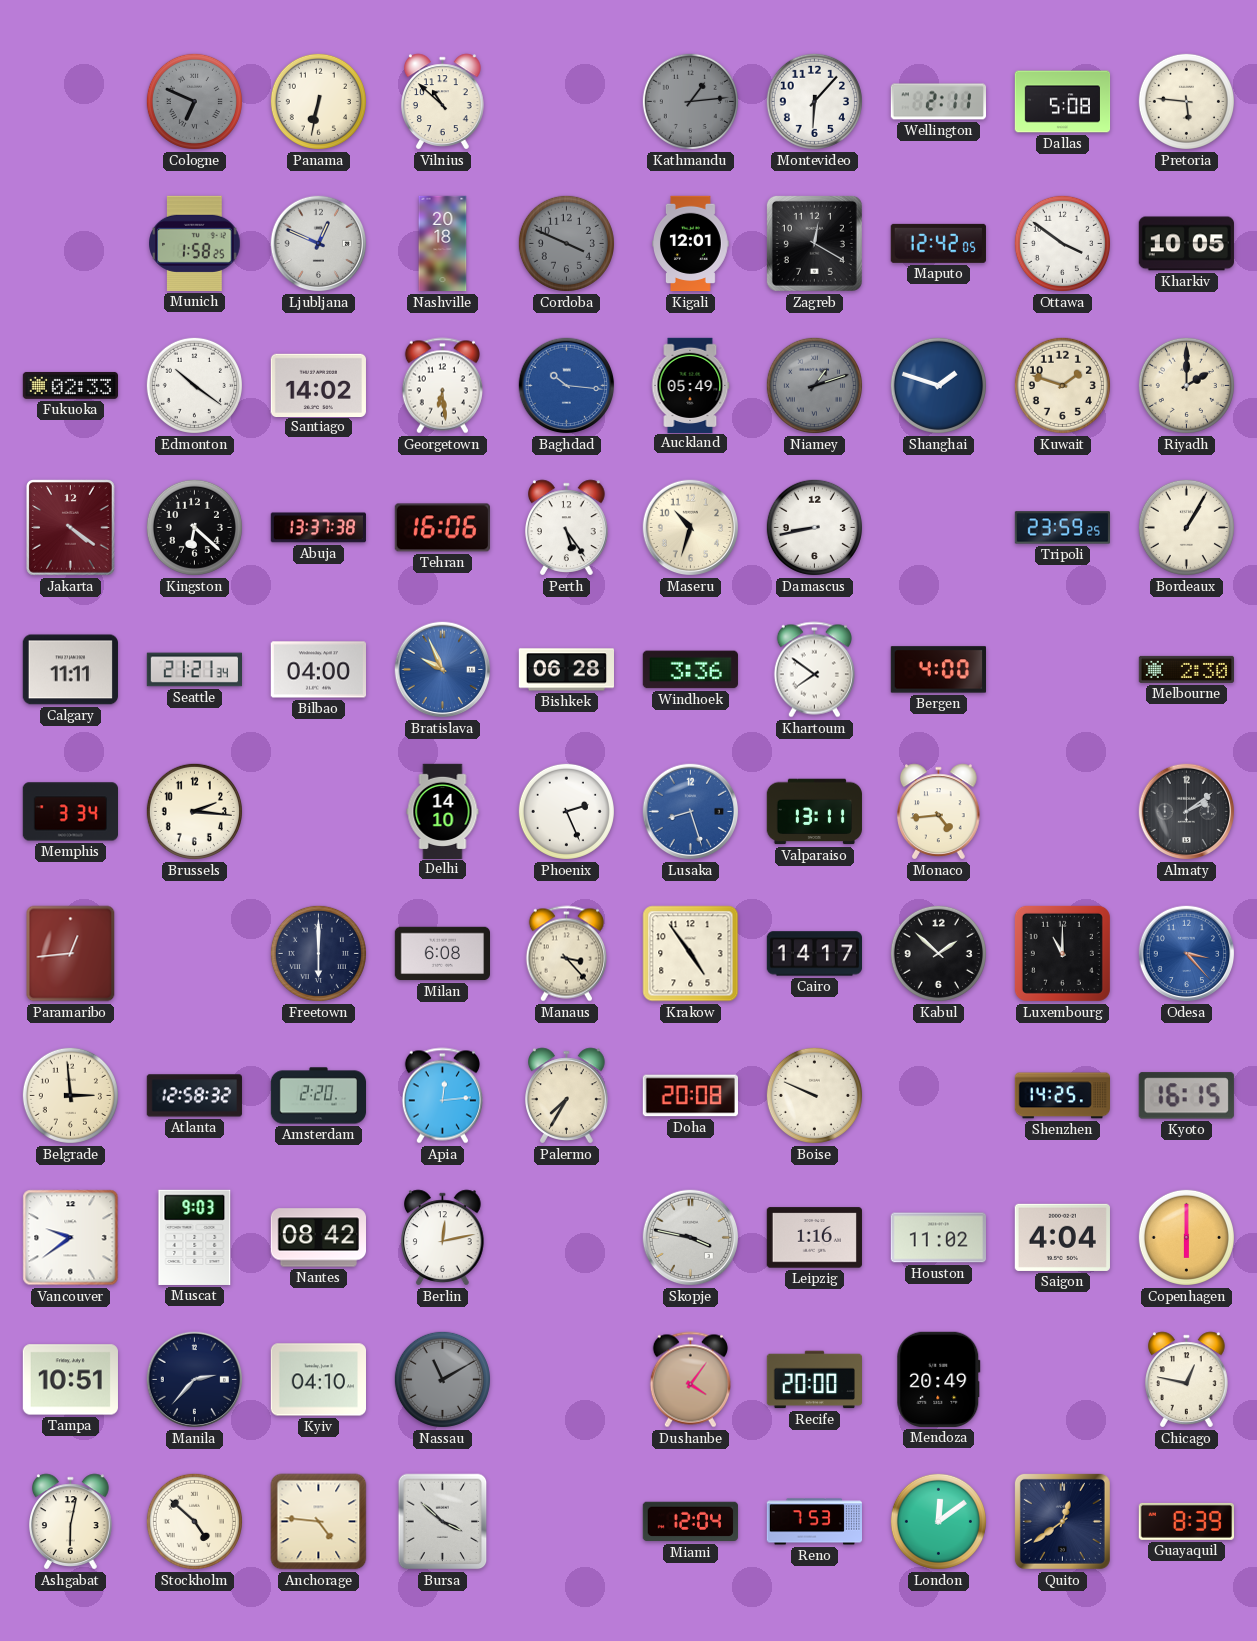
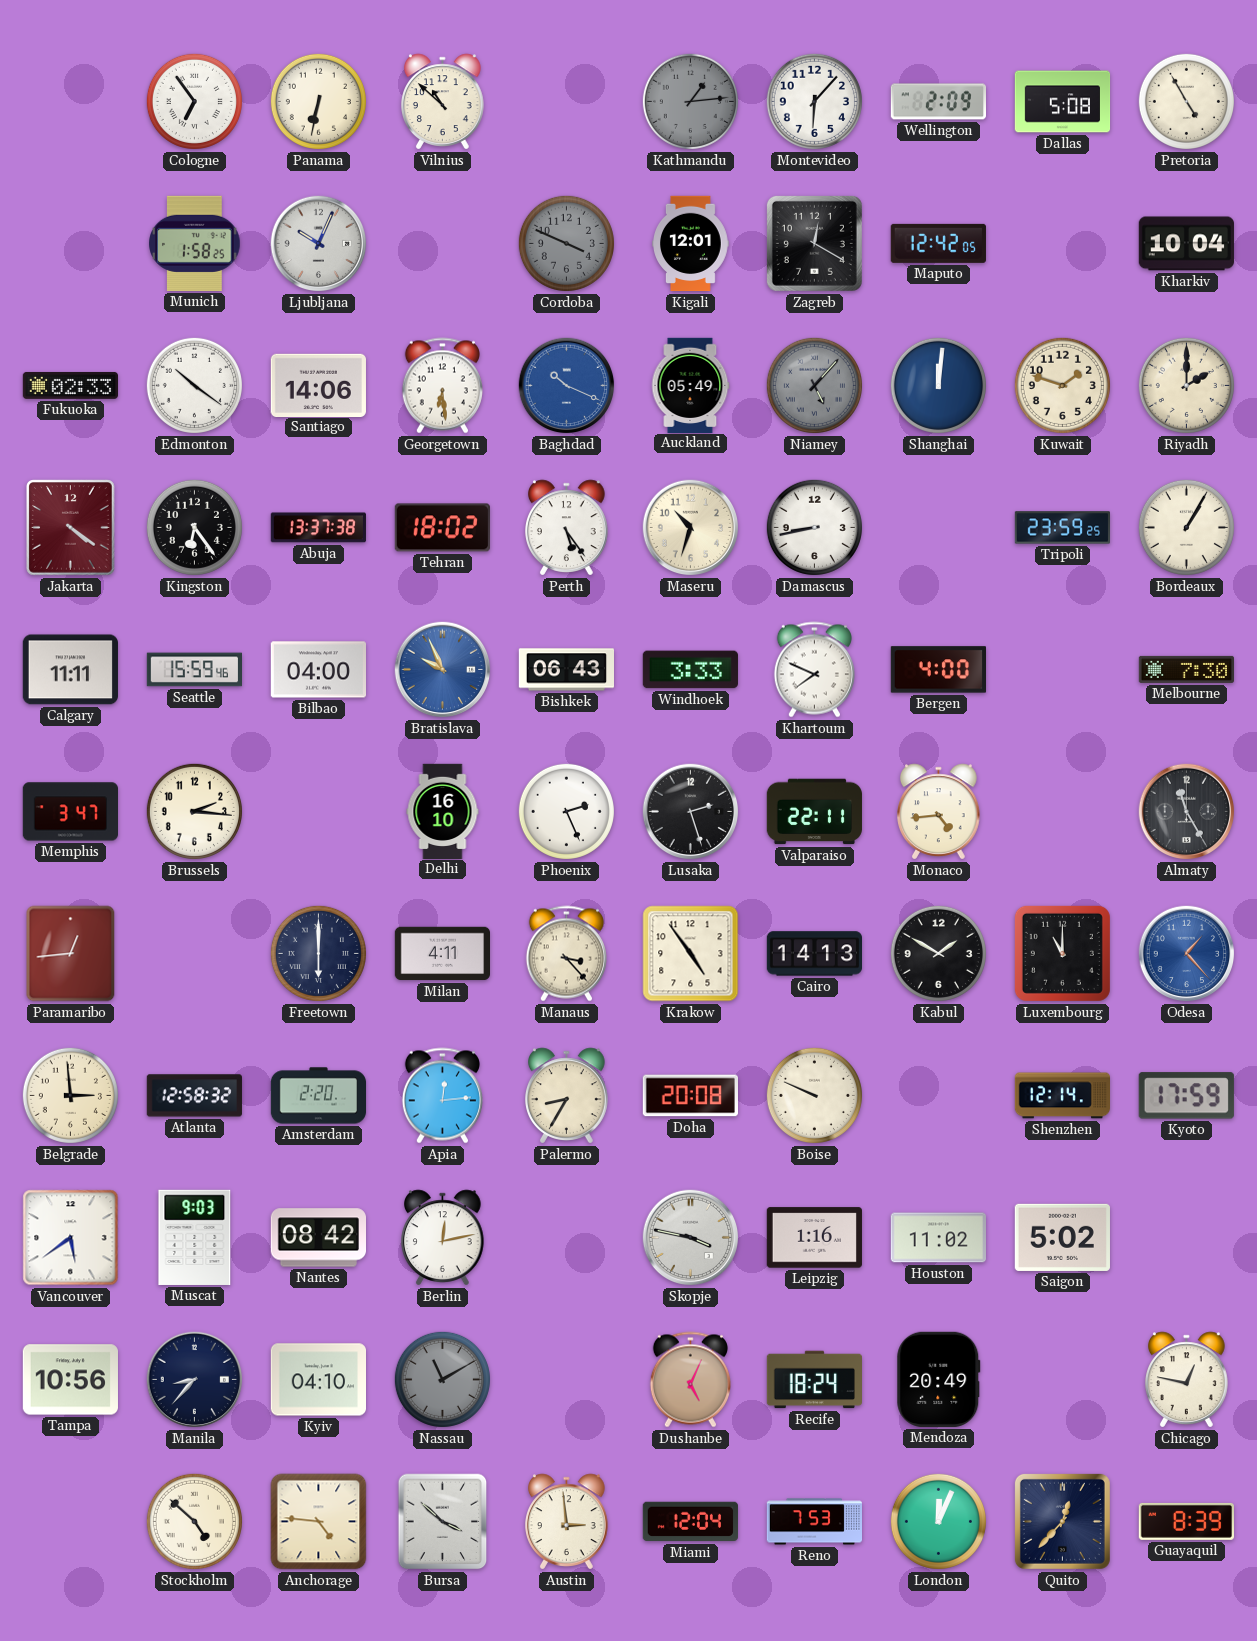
Cologne: 6:49 -> 6:54 (194, 101)
Cologne dial: grey -> white (194, 101)
Wellington: 2:11 -> 2:09 (938, 102)
Pretoria: 5:46 -> 4:55 (1186, 101)
Ljubljana: 12:49 -> 10:04 (319, 244)
Nashville: 20:18 -> none (443, 244)
Ottawa: 3:51 -> none (1062, 243)
Kharkiv: 10:05 -> 10:04 (1186, 244)
Santiago: 14:02 -> 14:06 (318, 385)
Baghdad: 10:16 -> 10:19 (567, 386)
Niamey: 1:12 -> 5:07 (814, 385)
Shanghai: 1:48 -> 12:01 (938, 385)
Kingston: 6:22 -> 6:24 (194, 527)
Tehran: 16:06 -> 18:02 (442, 528)
Seattle: 21:21 -> 15:59 (194, 670)
Bishkek: 06:28 -> 06:43 (566, 670)
Windhoek: 3:36 -> 3:33 (690, 670)
Khartoum: 7:51 -> 7:49 (814, 670)
Melbourne: 2:30 -> 7:30 (1186, 669)
Memphis: 3:34 -> 3:47 (70, 812)
Delhi: 14:10 -> 16:10 (443, 811)
Lusaka: 8:27 -> 2:27 (691, 812)
Lusaka dial: blue -> black (691, 812)
Valparaiso: 13:11 -> 22:11 (814, 812)
Almaty: 2:09 -> 11:25 (1187, 812)
Milan: 6:08 -> 4:11 (442, 954)
Cairo: 14:17 -> 14:13 (814, 954)
Kabul: 1:52 -> 1:50 (938, 953)
Odesa: 3:23 -> 1:23 (1187, 954)
Palermo: 7:35 -> 8:35 (567, 1096)
Shenzhen: 14:25 -> 12:14 (1062, 1096)
Kyoto: 16:15 -> 17:59 (1186, 1096)
Vancouver: 9:39 -> 5:39 (71, 1238)
Saigon: 4:04 -> 5:02 (1062, 1237)
Copenhagen: 6:00 -> none (1186, 1237)
Tampa: 10:51 -> 10:56 (70, 1380)
Manila: 2:37 -> 8:37 (195, 1380)
Dushanbe: 4:06 -> 5:04 (690, 1380)
Recife: 20:00 -> 18:24 (814, 1380)
Ashgabat: 6:02 -> none (71, 1522)
Austin: none -> 2:59 (567, 1522)
London: 12:09 -> 12:04 (938, 1521)
Quito: 12:39 -> 12:37 (1062, 1521)
